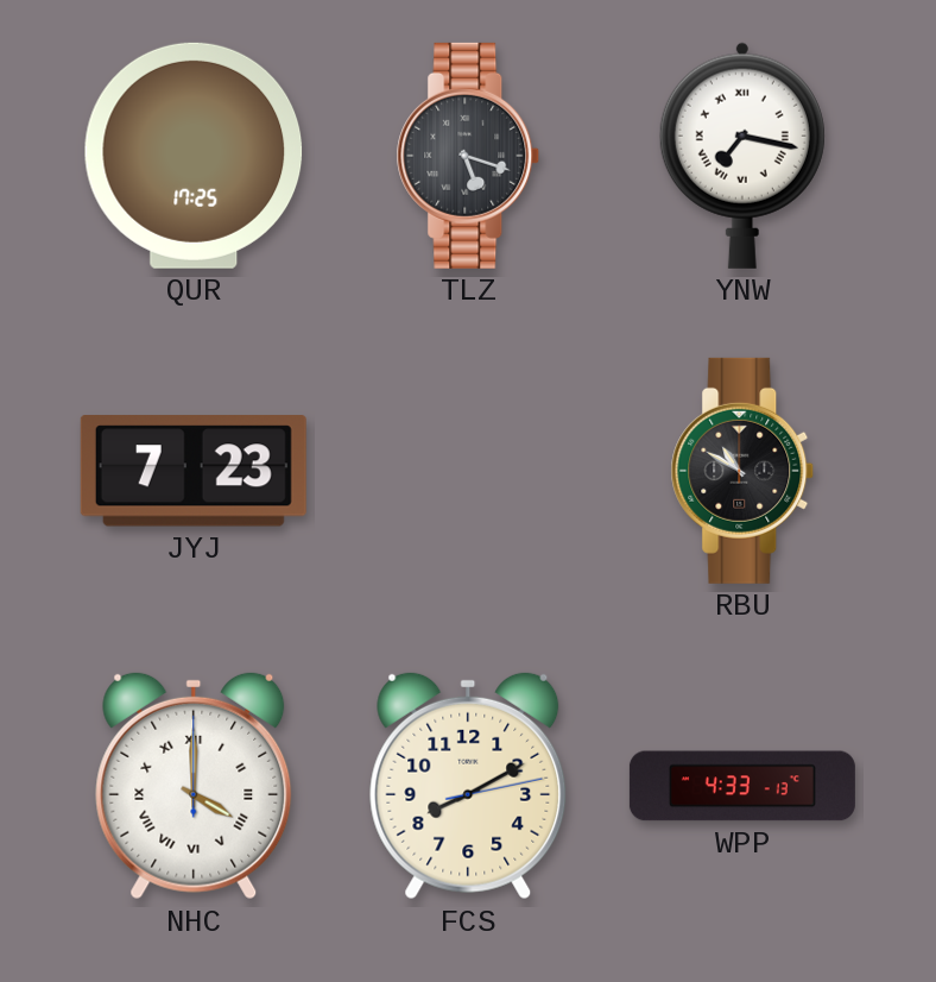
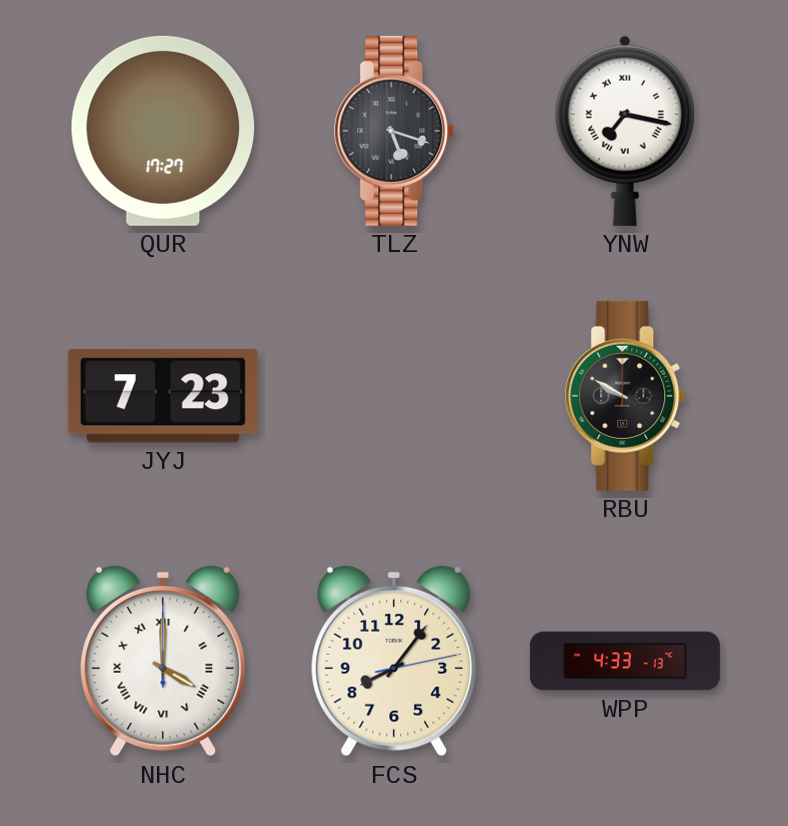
QUR: 17:25 -> 17:27 (163, 131)
RBU: 10:50 -> 9:50 (625, 396)
FCS: 8:10 -> 8:06 (394, 661)
